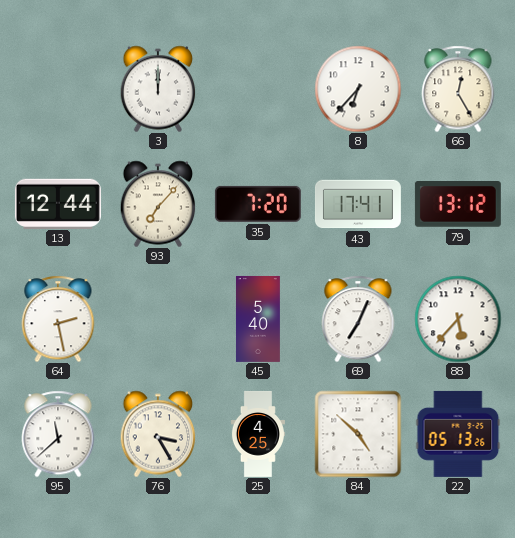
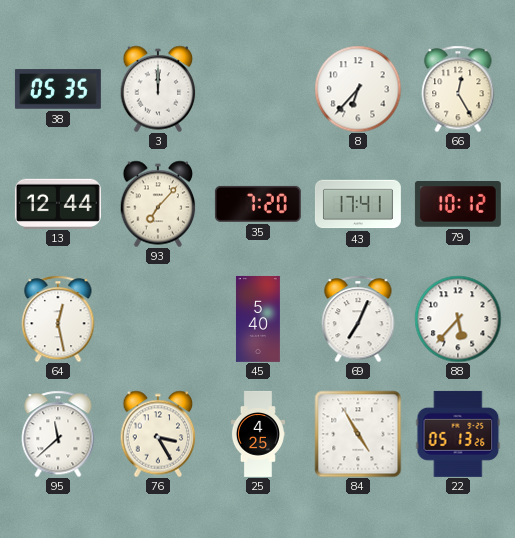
38: none -> 05:35 (58, 89)
79: 13:12 -> 10:12 (458, 205)
64: 2:28 -> 12:28 (58, 319)
84: 4:52 -> 4:55 (358, 434)
